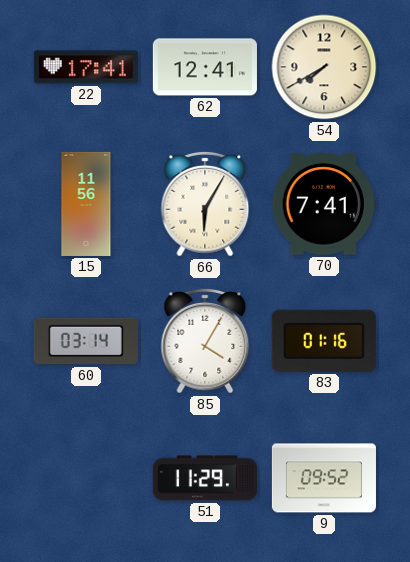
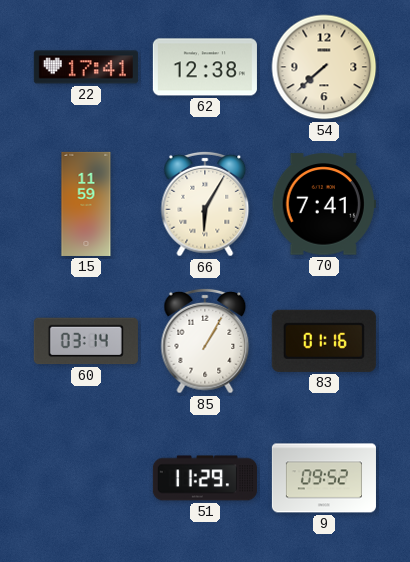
62: 12:41 -> 12:38 (205, 67)
54: 7:40 -> 7:38 (324, 67)
15: 11:56 -> 11:59 (86, 204)
85: 4:05 -> 1:05 (205, 341)
